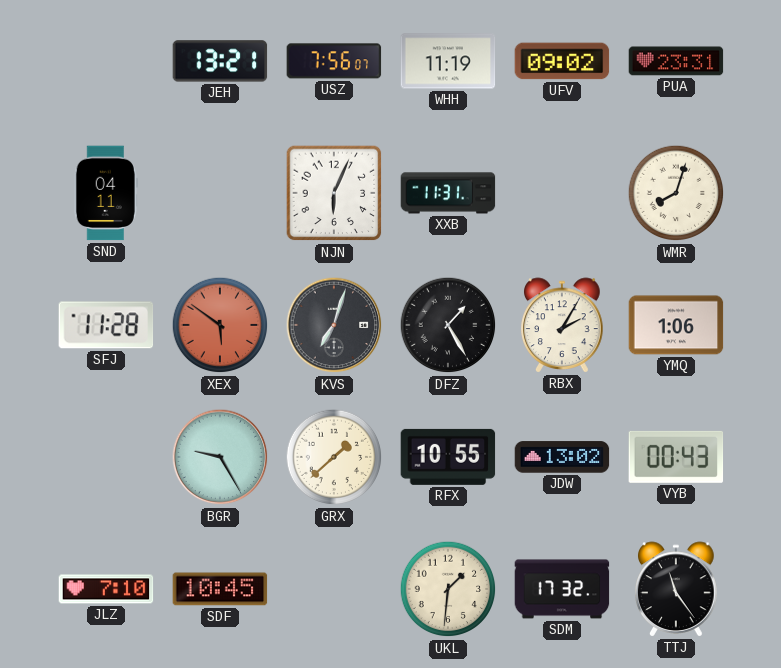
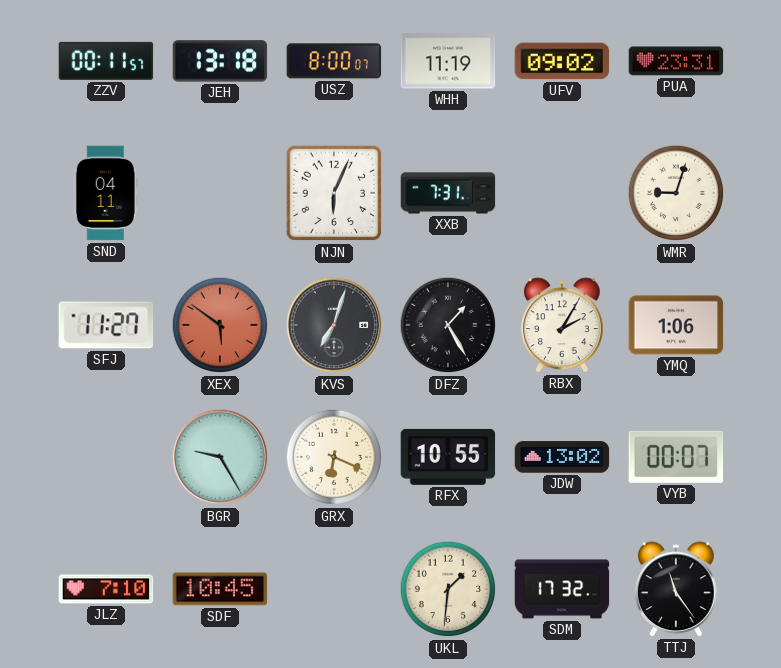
ZZV: none -> 00:11 (106, 61)
JEH: 13:21 -> 13:18 (220, 61)
USZ: 7:56 -> 8:00 (334, 61)
XXB: 11:31 -> 7:31 (448, 193)
WMR: 8:03 -> 9:03 (676, 193)
SFJ: 11:28 -> 11:27 (106, 325)
GRX: 1:38 -> 6:19 (334, 457)
VYB: 00:43 -> 00:07 (676, 457)
